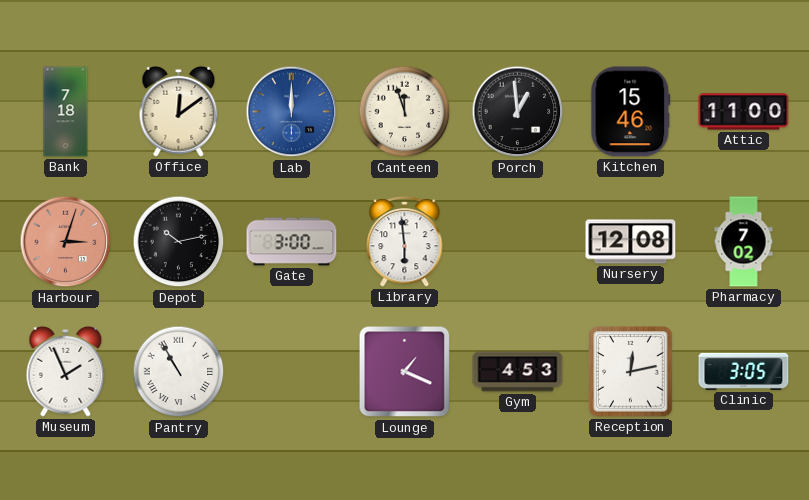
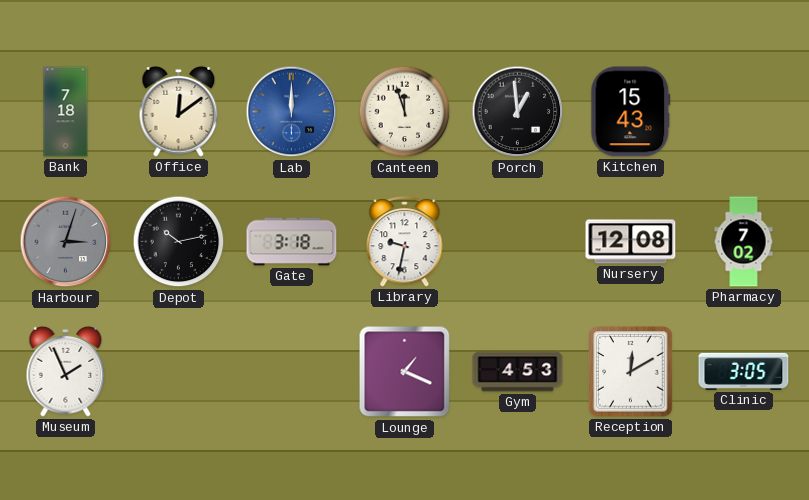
Kitchen: 15:46 -> 15:43 (631, 112)
Attic: 11:00 -> none (744, 112)
Harbour dial: salmon -> grey (66, 242)
Gate: 3:00 -> 3:18 (292, 242)
Library: 5:59 -> 9:32 (405, 241)
Pantry: 10:55 -> none (179, 372)
Reception: 12:13 -> 12:10 (631, 372)
